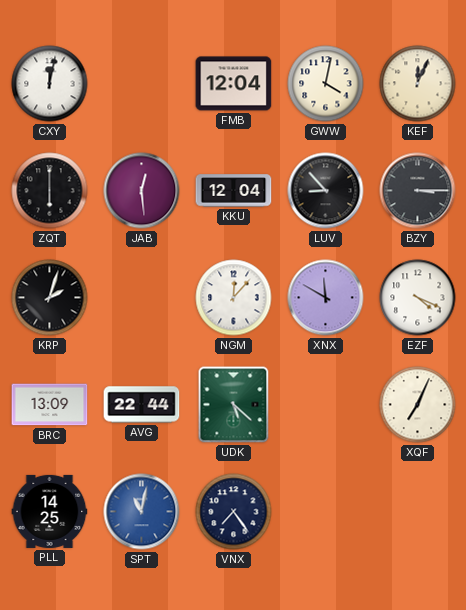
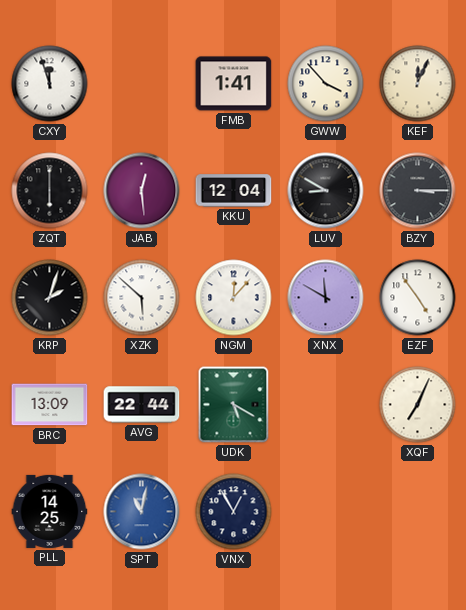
CXY: 12:02 -> 11:57 (50, 84)
FMB: 12:04 -> 1:41 (234, 84)
GWW: 4:02 -> 3:53 (326, 84)
LUV: 8:53 -> 8:50 (326, 191)
XZK: none -> 5:52 (142, 298)
EZF: 4:19 -> 4:54 (418, 298)
UDK: 5:22 -> 5:20 (234, 405)
VNX: 7:24 -> 12:55 (234, 512)
